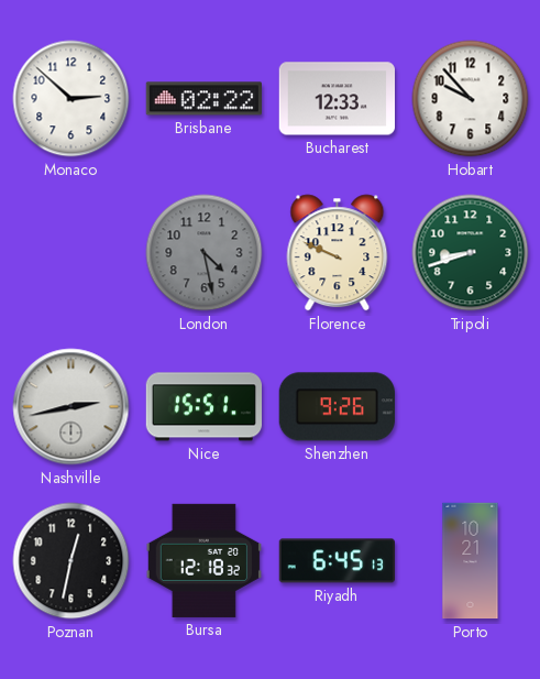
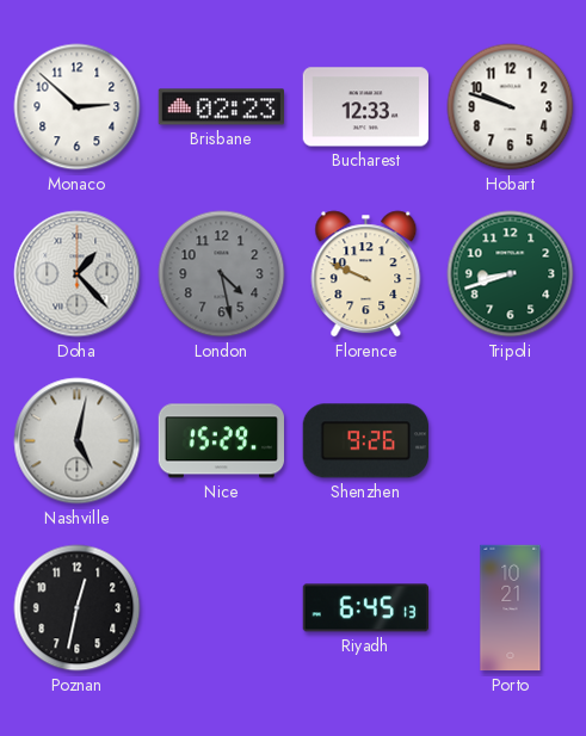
Brisbane: 02:22 -> 02:23 (221, 107)
Hobart: 9:53 -> 9:48 (511, 107)
Doha: none -> 1:23 (78, 274)
Nashville: 2:43 -> 5:02 (78, 441)
Nice: 15:51 -> 15:29 (221, 441)
Bursa: 12:18 -> none (203, 560)
